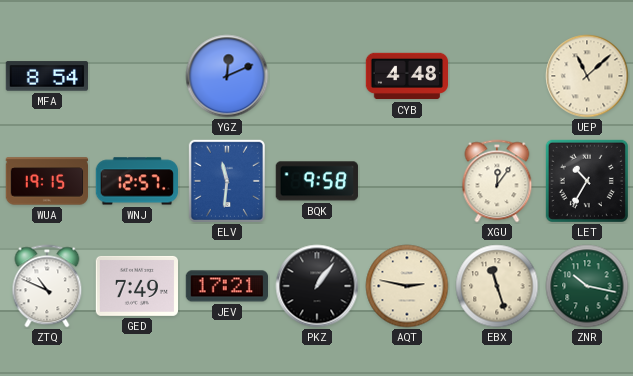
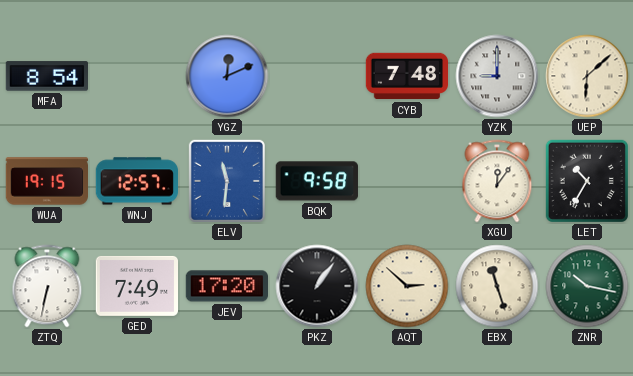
CYB: 4:48 -> 7:48 (407, 76)
YZK: none -> 9:00 (497, 76)
UEP: 11:08 -> 6:08 (587, 76)
ZTQ: 10:49 -> 6:32 (47, 286)
JEV: 17:21 -> 17:20 (226, 286)
AQT: 2:47 -> 2:52 (407, 286)
